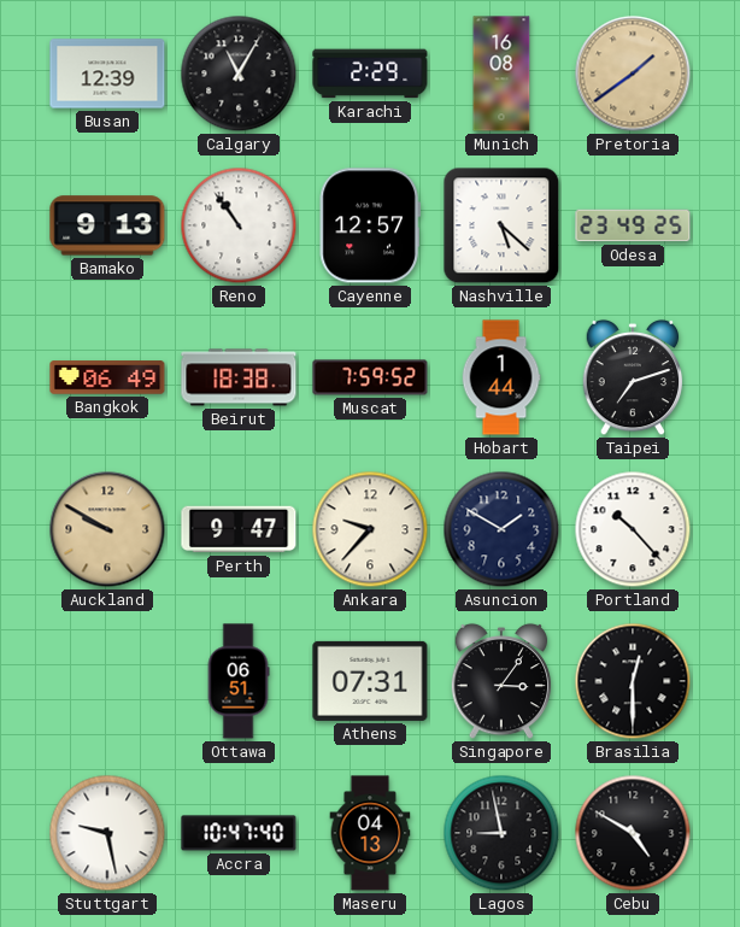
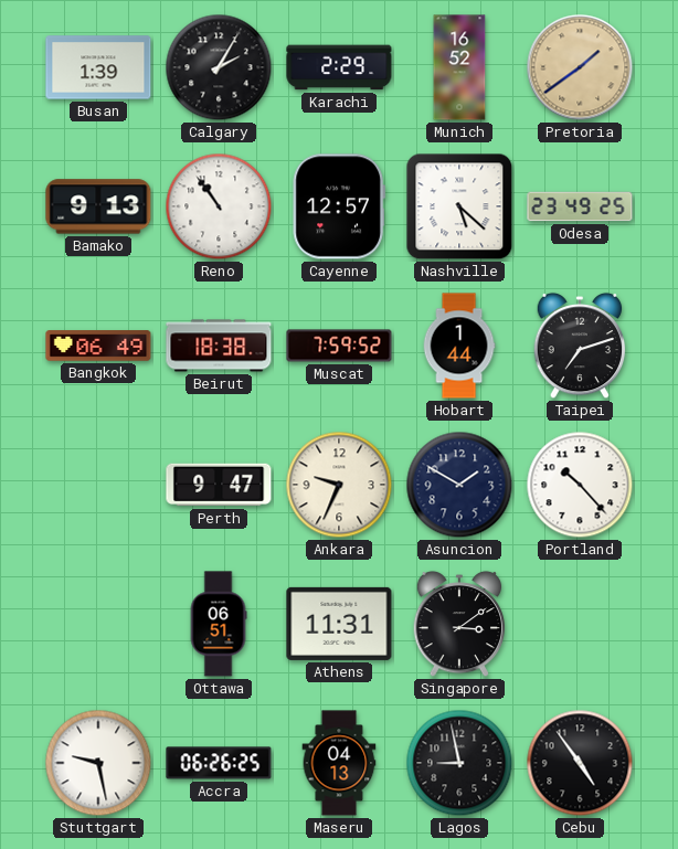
Busan: 12:39 -> 1:39 (98, 67)
Calgary: 11:05 -> 2:05 (219, 67)
Munich: 16:08 -> 16:52 (459, 67)
Auckland: 9:50 -> none (107, 529)
Ankara: 9:37 -> 9:34 (339, 485)
Athens: 07:31 -> 11:31 (339, 624)
Singapore: 3:06 -> 3:09 (459, 624)
Brasilia: 12:30 -> none (633, 681)
Accra: 10:47 -> 06:26 (219, 763)
Cebu: 4:50 -> 4:54 (580, 763)
